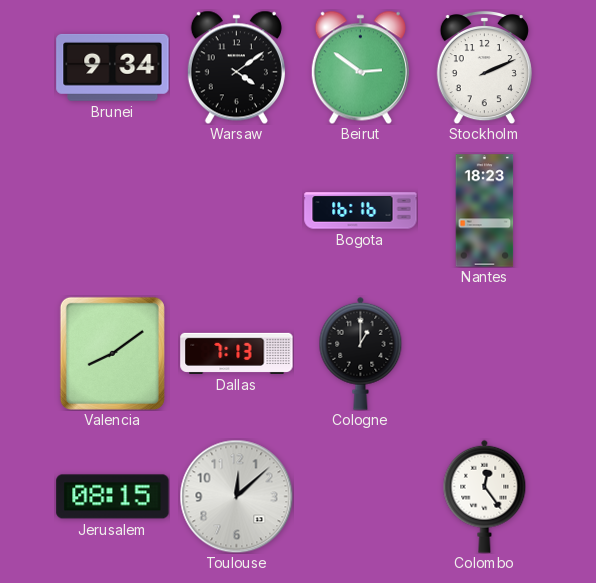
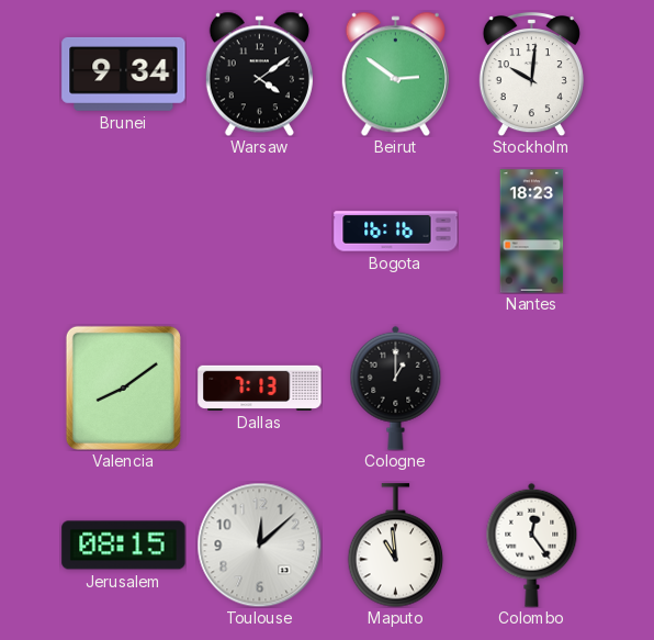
Stockholm: 2:11 -> 10:01 (531, 74)
Maputo: none -> 10:59 (396, 546)
